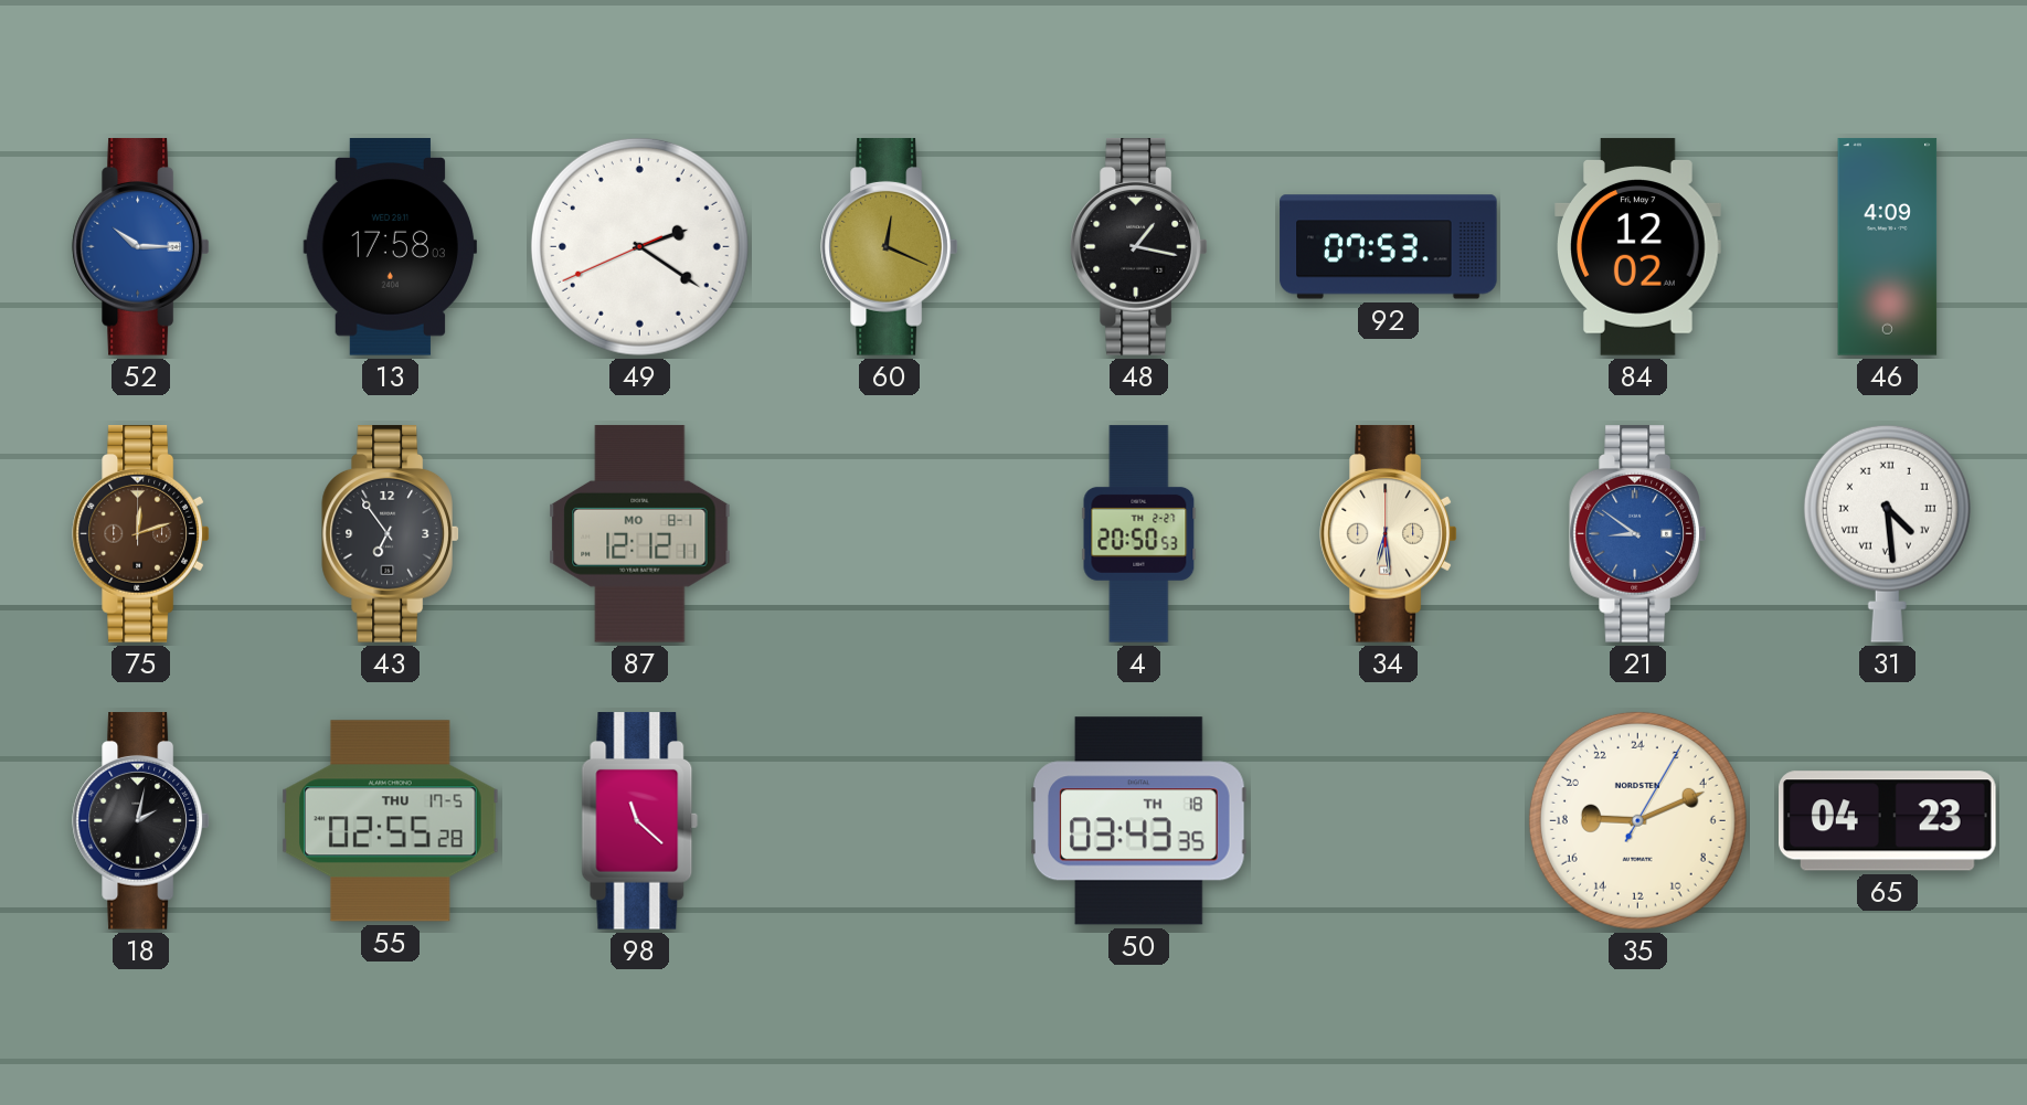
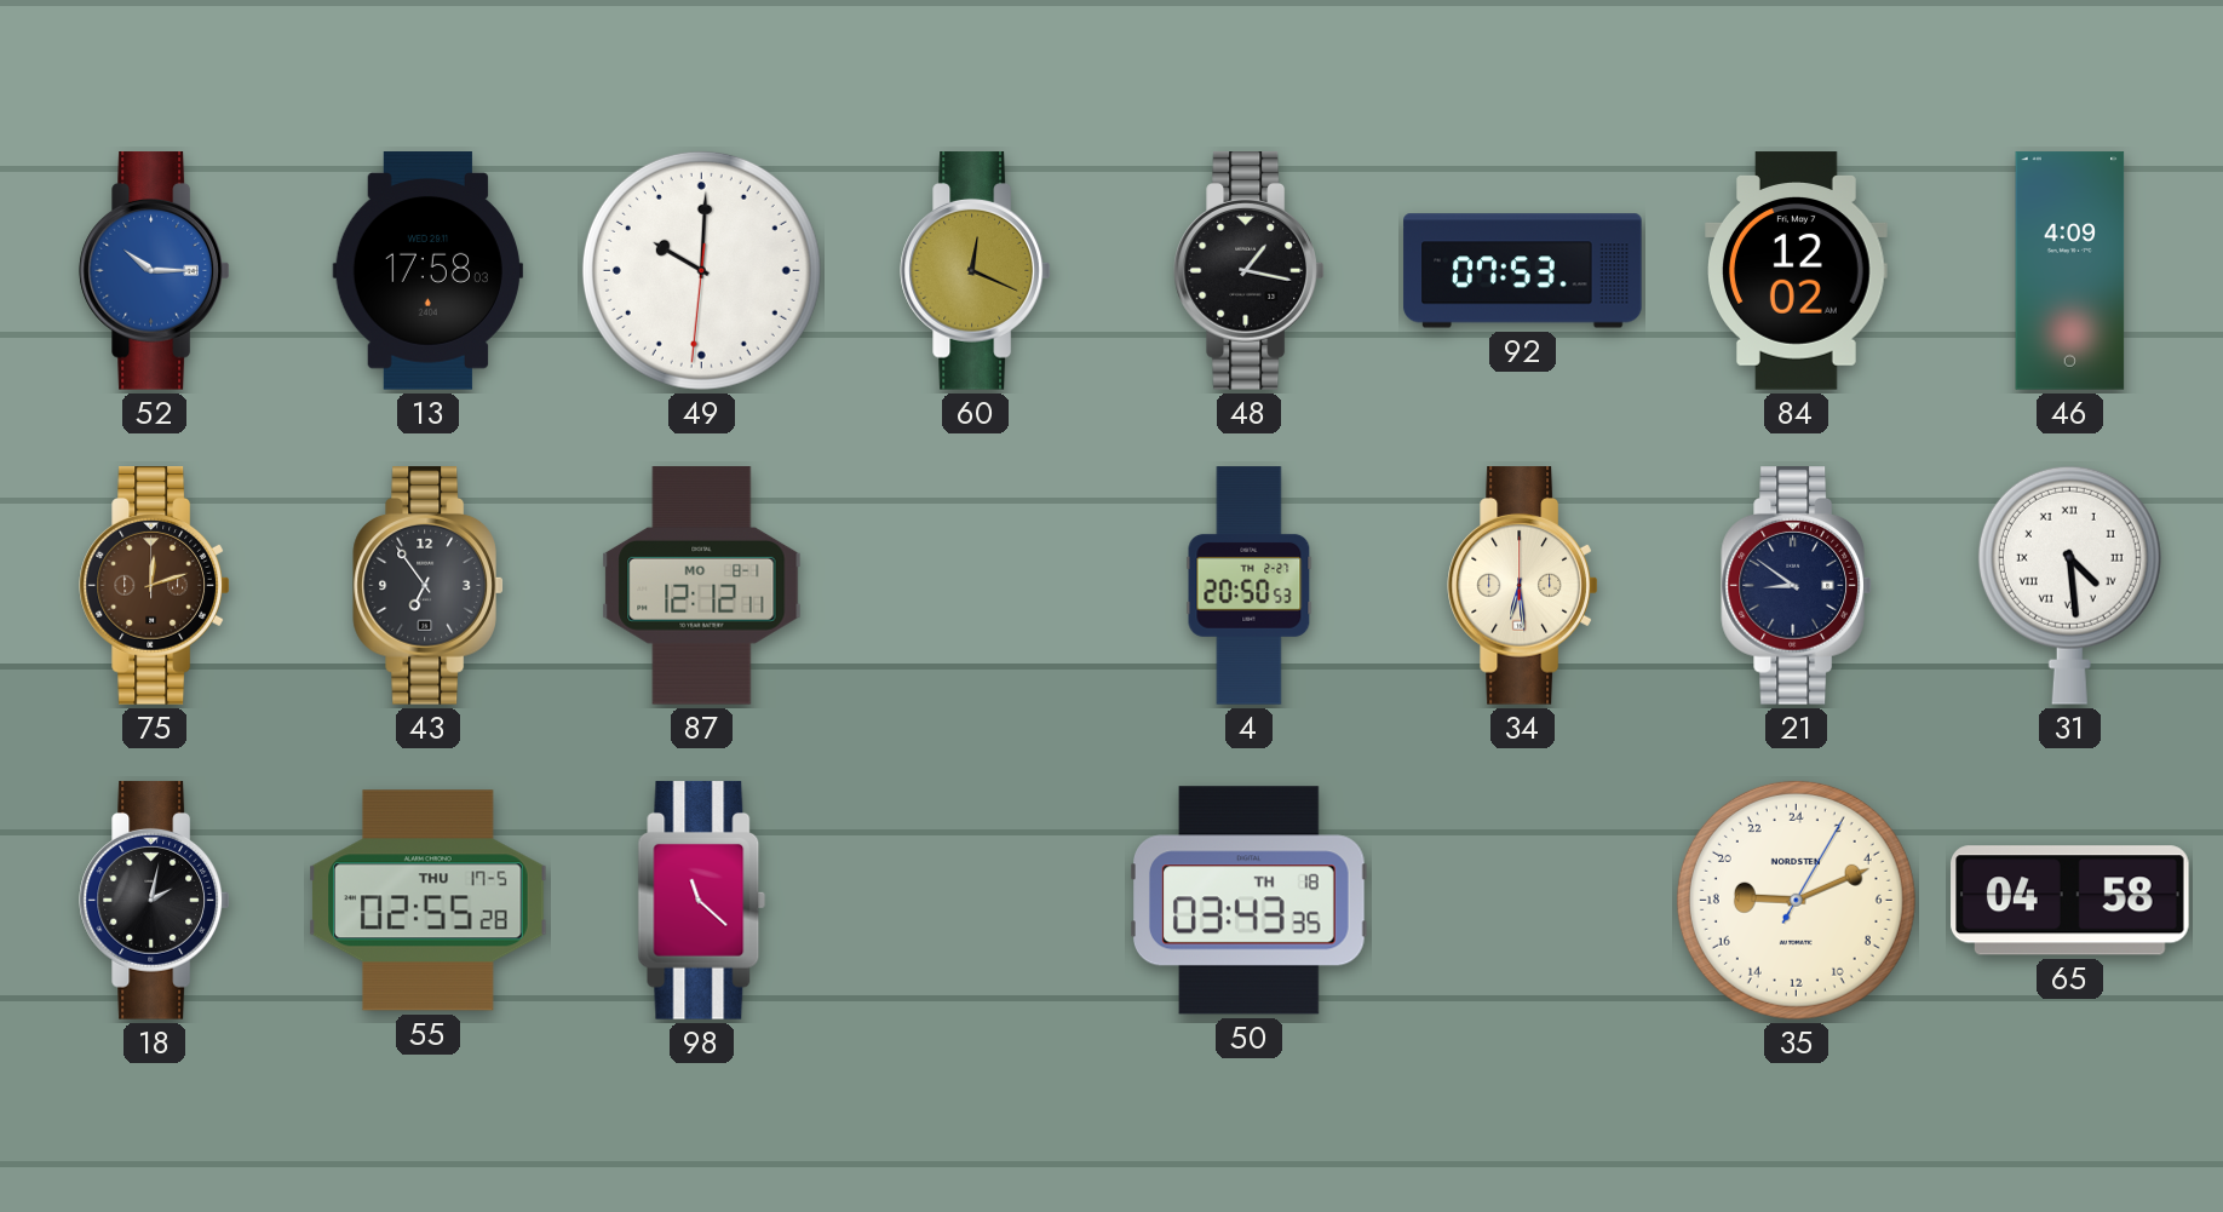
49: 2:20 -> 10:00 (701, 270)
21 dial: blue -> navy (1797, 586)
65: 04:23 -> 04:58 (2070, 901)
